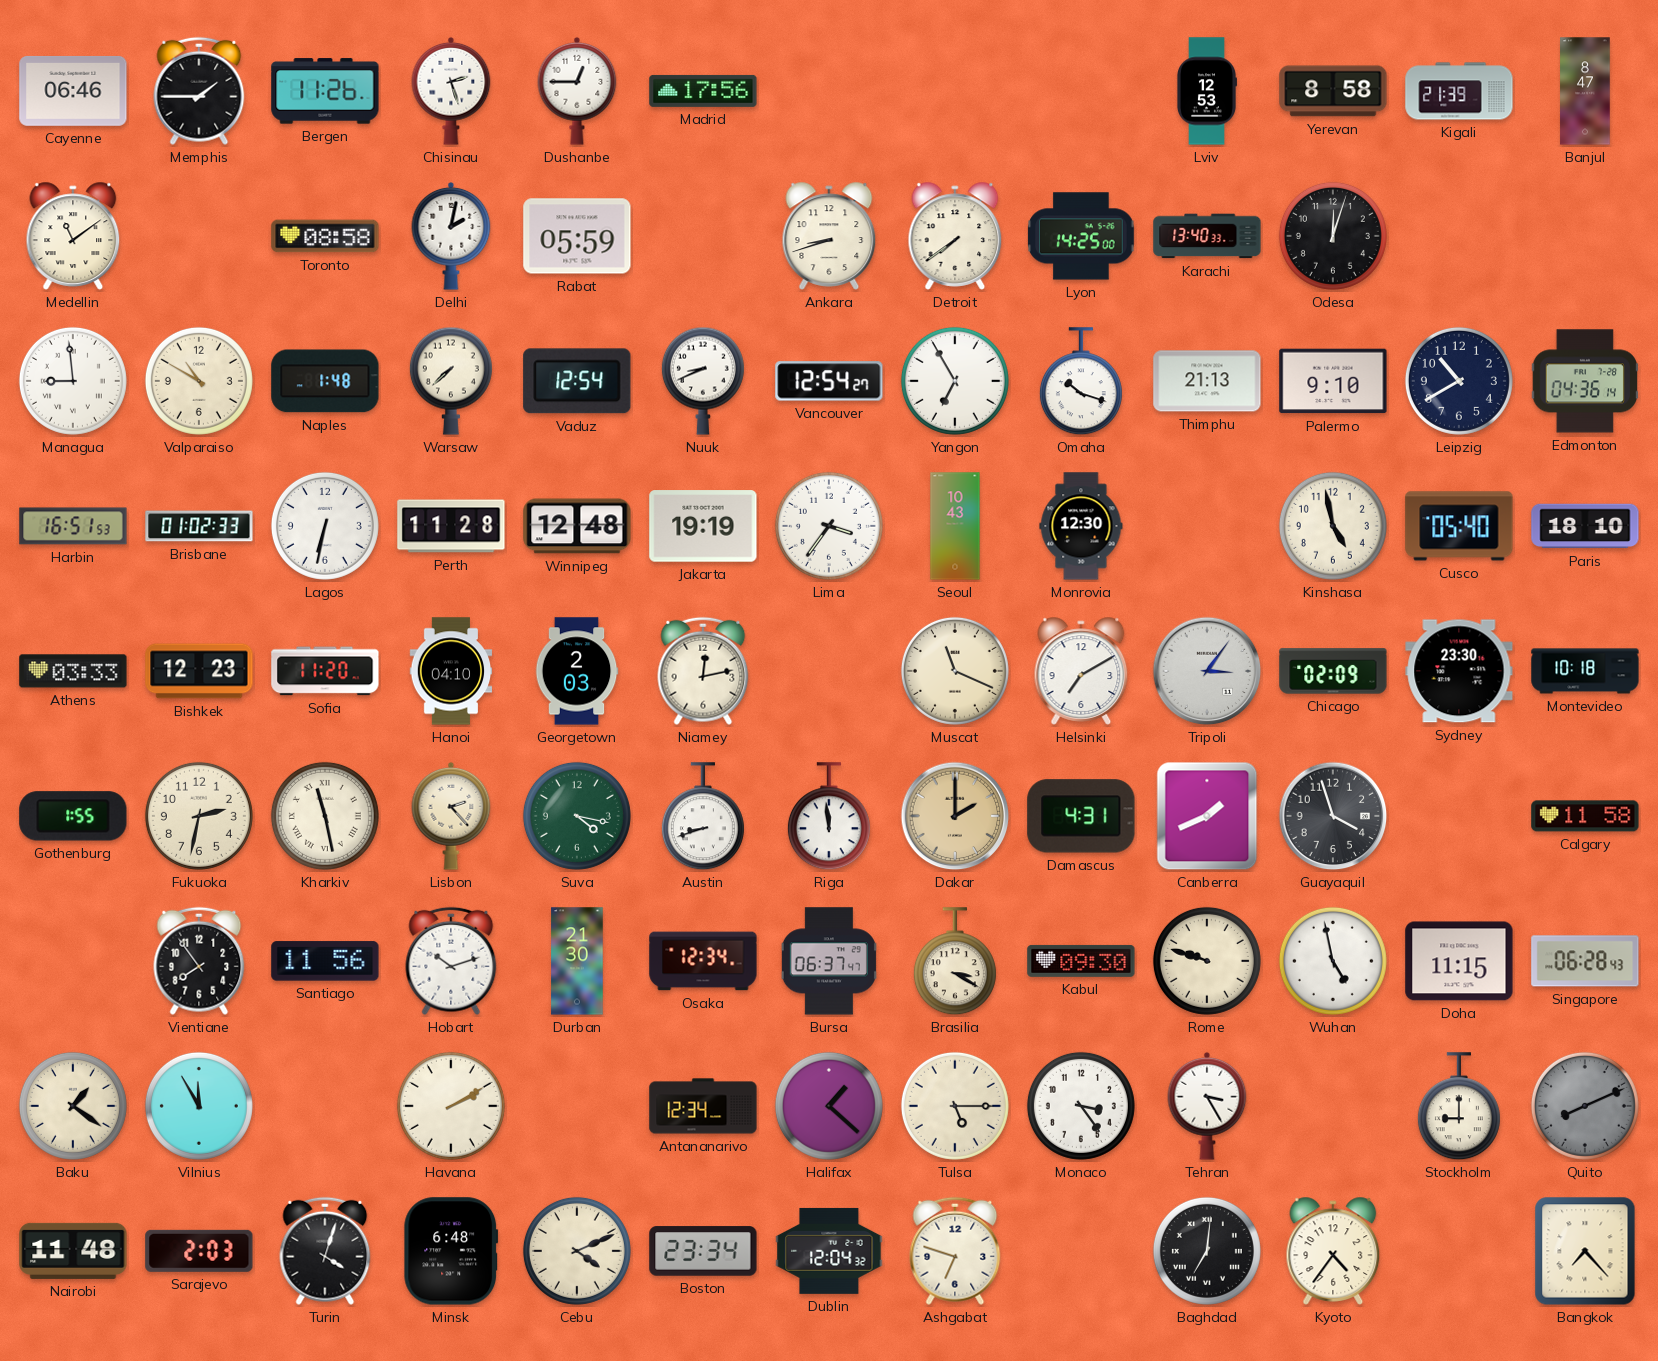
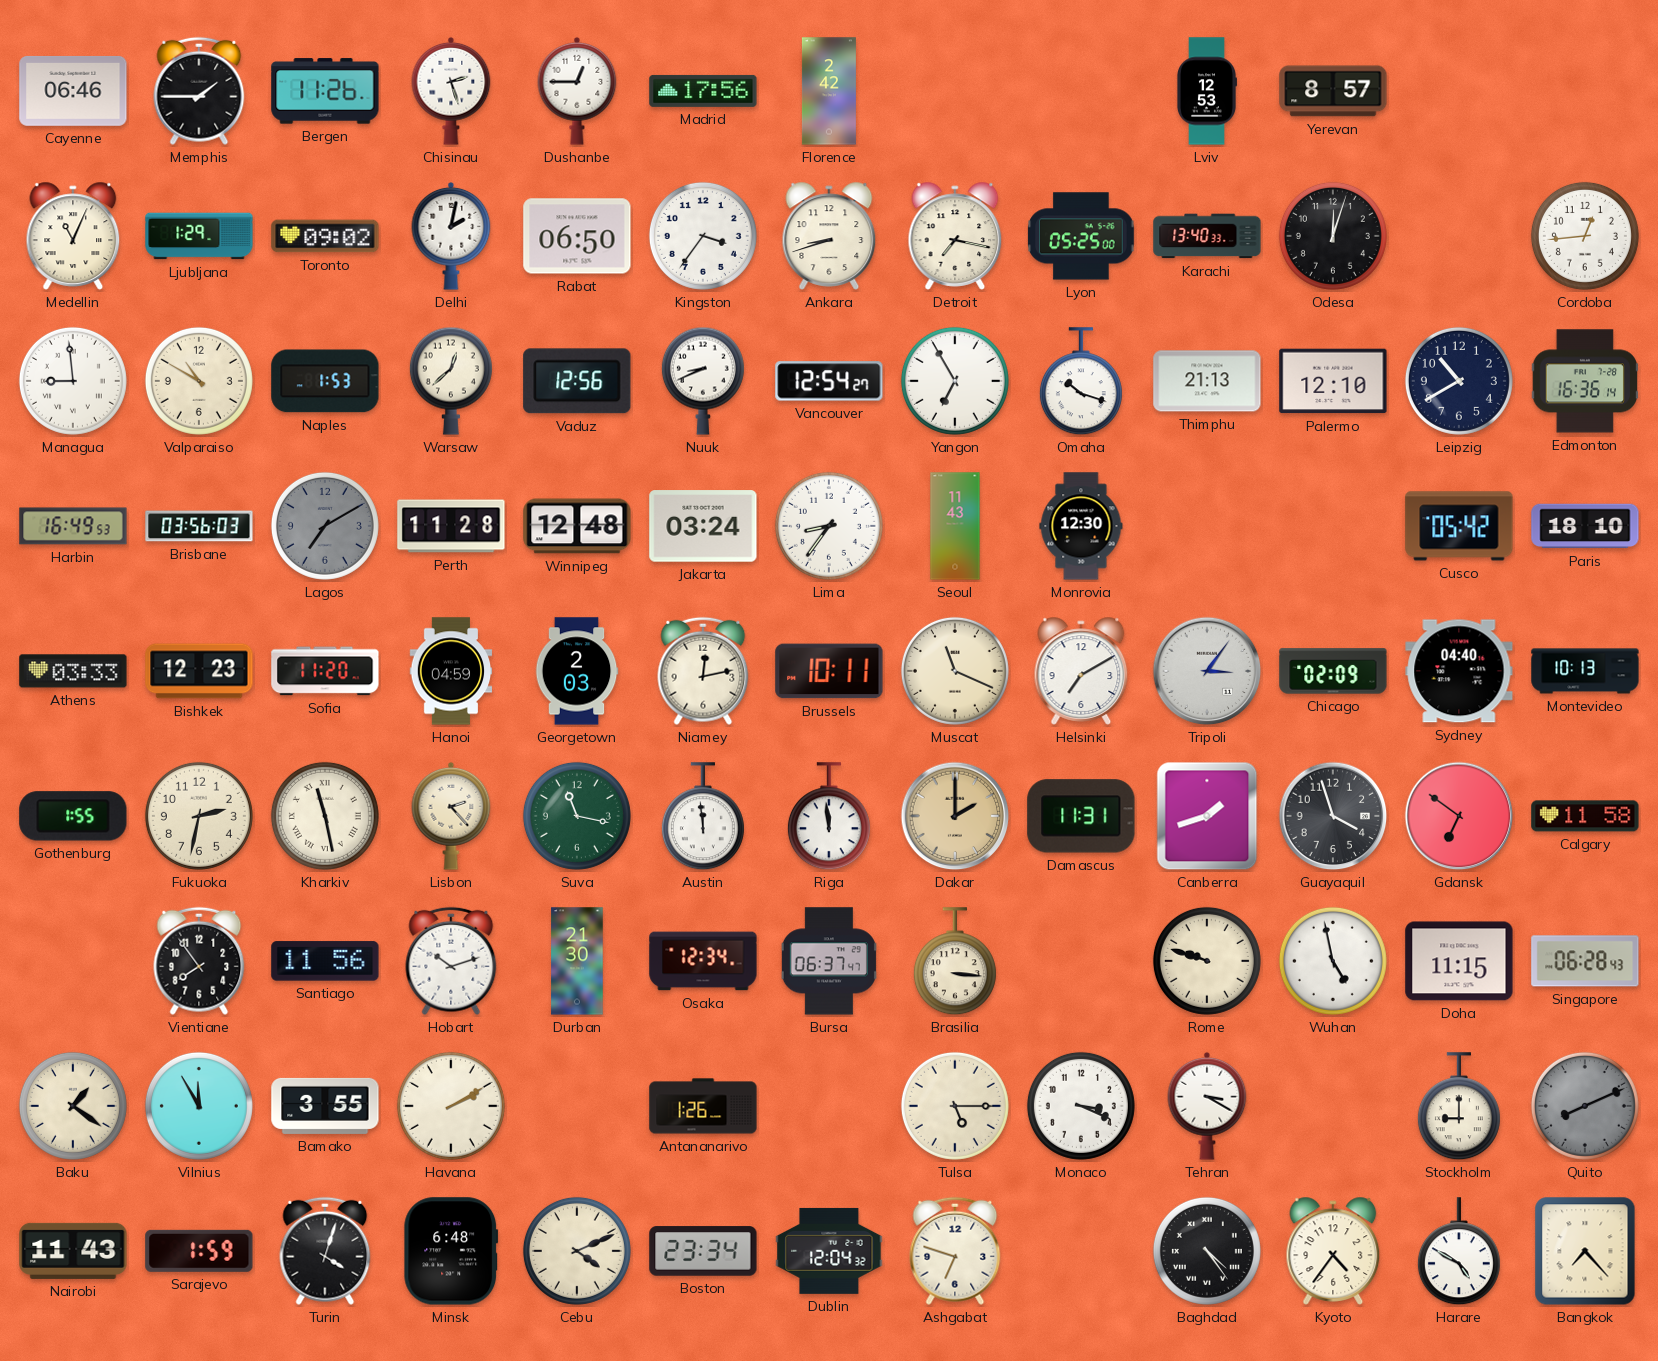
Florence: none -> 2:42 (829, 91)
Yerevan: 8:58 -> 8:57 (1333, 91)
Kigali: 21:39 -> none (1459, 91)
Banjul: 8:47 -> none (1585, 91)
Medellin: 11:09 -> 11:04 (73, 236)
Ljubljana: none -> 1:29 (199, 236)
Toronto: 08:58 -> 09:02 (325, 236)
Rabat: 05:59 -> 06:50 (577, 236)
Kingston: none -> 3:36 (703, 236)
Detroit: 7:39 -> 7:17 (955, 236)
Lyon: 14:25 -> 05:25 (1081, 236)
Cordoba: none -> 12:44 (1585, 236)
Naples: 1:48 -> 1:53 (325, 381)
Warsaw: 7:38 -> 12:38 (451, 381)
Vaduz: 12:54 -> 12:56 (577, 381)
Palermo: 9:10 -> 12:10 (1333, 381)
Edmonton: 04:36 -> 16:36 (1585, 381)
Harbin: 16:51 -> 16:49 (73, 526)
Brisbane: 01:02 -> 03:56 (199, 526)
Lagos: 6:32 -> 7:10 (325, 526)
Lagos dial: white -> grey (325, 526)
Jakarta: 19:19 -> 03:24 (703, 526)
Lima: 3:36 -> 8:36 (829, 526)
Seoul: 10:43 -> 11:43 (955, 526)
Kinshasa: 4:58 -> none (1333, 526)
Cusco: 05:40 -> 05:42 (1459, 526)
Hanoi: 04:10 -> 04:59 (451, 671)
Brussels: none -> 10:11 (829, 671)
Sydney: 23:30 -> 04:40 (1459, 671)
Montevideo: 10:18 -> 10:13 (1585, 671)
Suva: 4:17 -> 11:17 (577, 816)
Austin: 8:42 -> 11:59 (703, 817)
Damascus: 4:31 -> 11:31 (1081, 816)
Canberra: 1:41 -> 1:42 (1207, 816)
Gdansk: none -> 6:51 (1459, 816)
Brasilia: 3:20 -> 3:16 (955, 962)
Kabul: 09:30 -> none (1081, 961)
Bamako: none -> 3:55 (325, 1106)
Antananarivo: 12:34 -> 1:26 (703, 1106)
Halifax: 1:22 -> none (829, 1106)
Monaco: 3:24 -> 3:19 (1081, 1106)
Tehran: 3:25 -> 3:20 (1207, 1106)
Nairobi: 11:48 -> 11:43 (73, 1251)
Sarajevo: 2:03 -> 1:59 (199, 1251)
Baghdad: 7:01 -> 4:24 (1207, 1251)
Harare: none -> 4:50 (1459, 1252)
